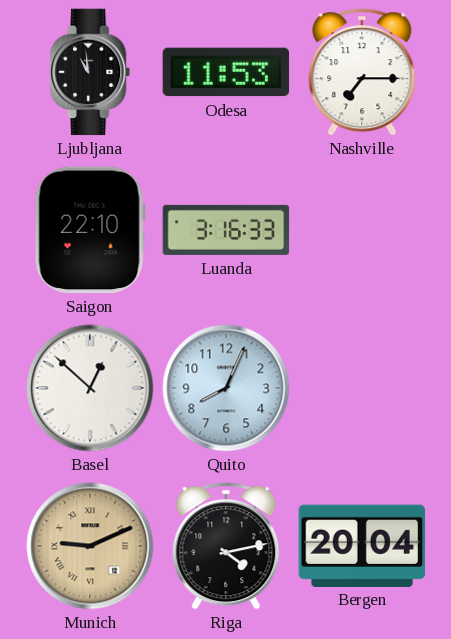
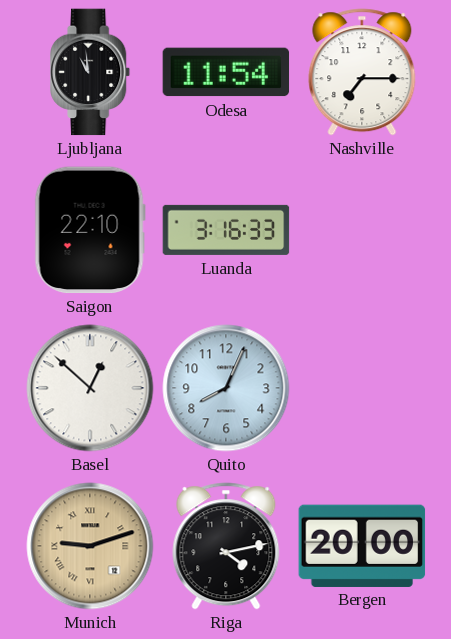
Odesa: 11:53 -> 11:54 (226, 72)
Munich: 9:11 -> 9:12 (90, 546)
Bergen: 20:04 -> 20:00 (362, 545)
